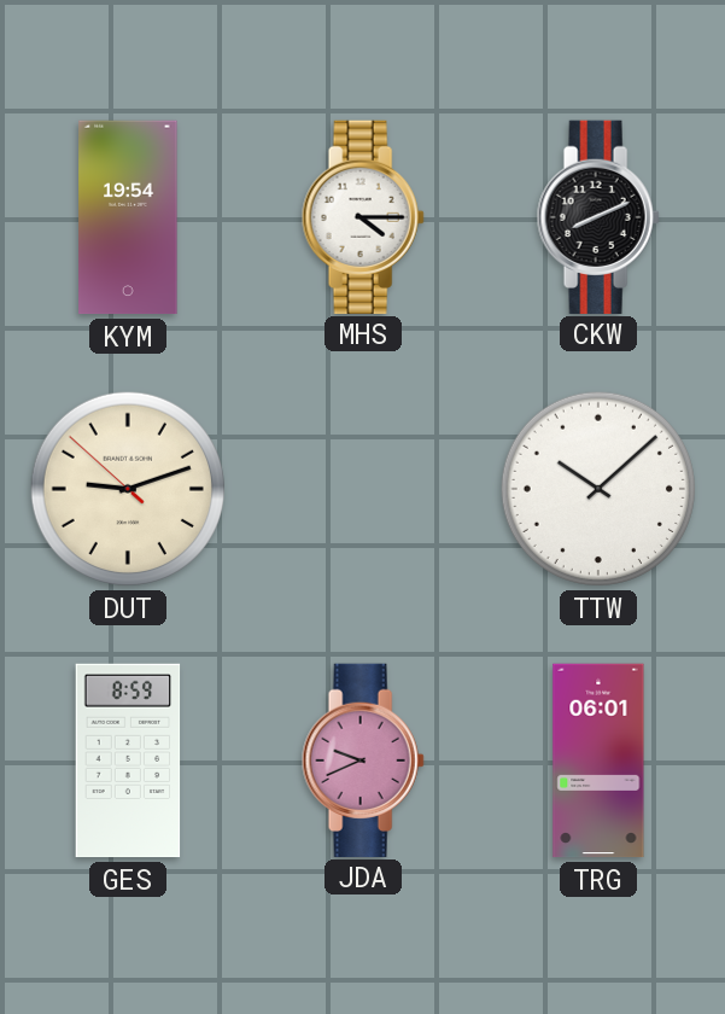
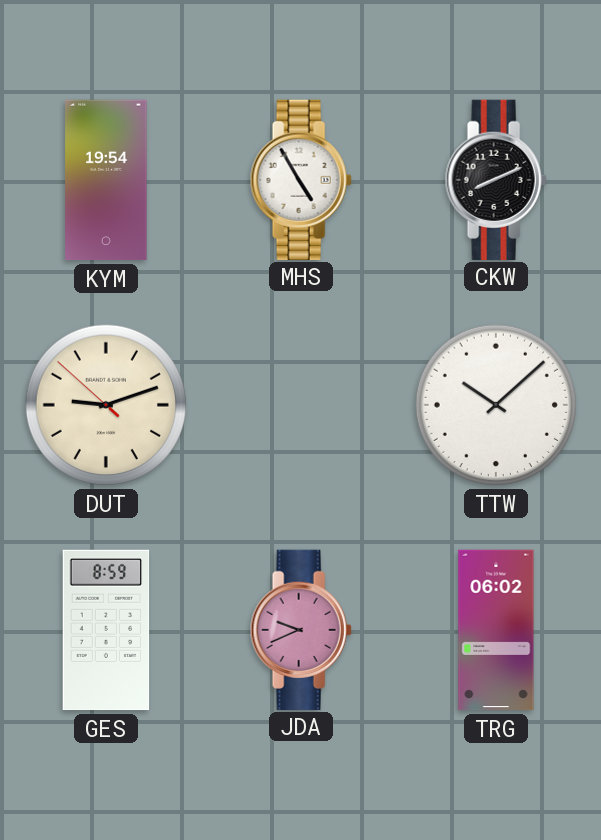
MHS: 4:15 -> 4:55 (301, 179)
TRG: 06:01 -> 06:02 (496, 630)
